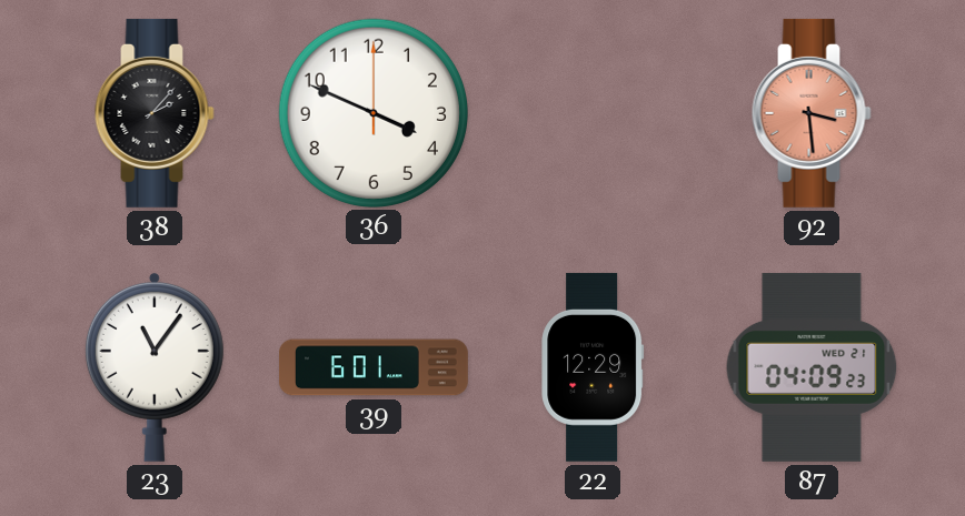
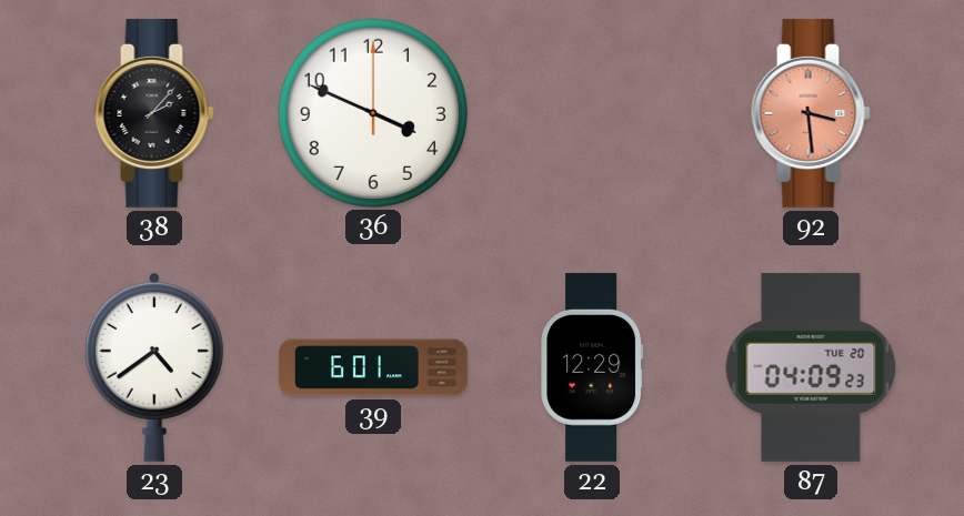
23: 11:06 -> 4:39 (154, 367)
87 date: WED 21 -> TUE 20 (811, 367)
